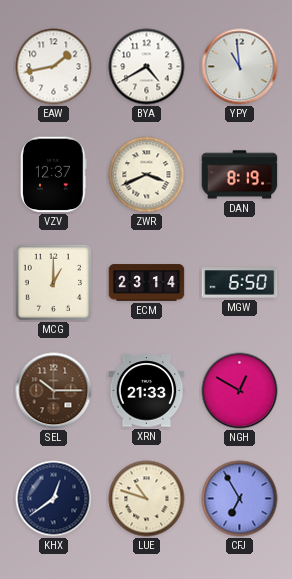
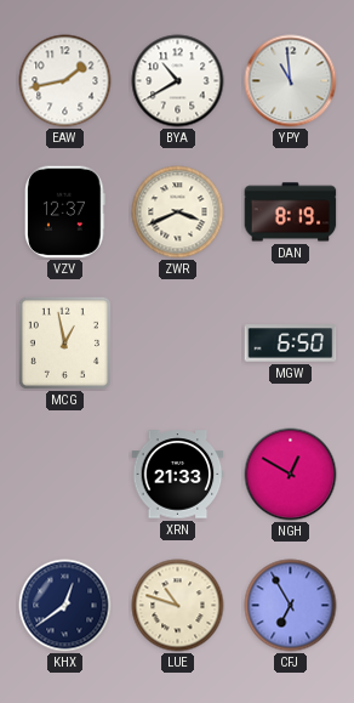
BYA: 4:40 -> 10:40 (178, 81)
MCG: 1:00 -> 12:58 (64, 342)
ECM: 23:14 -> none (147, 283)
SEL: 10:15 -> none (54, 391)
